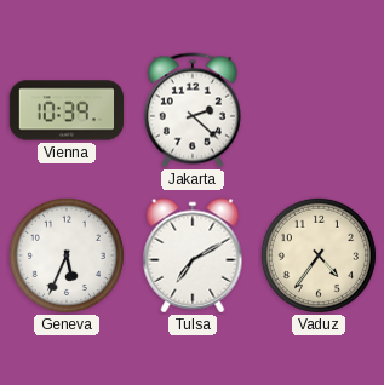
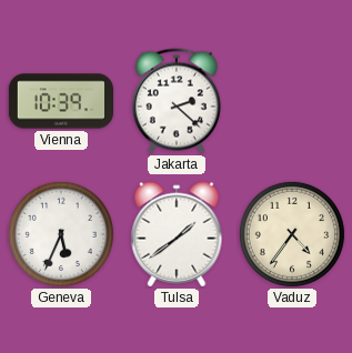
Tulsa: 7:10 -> 1:39 (177, 234)
